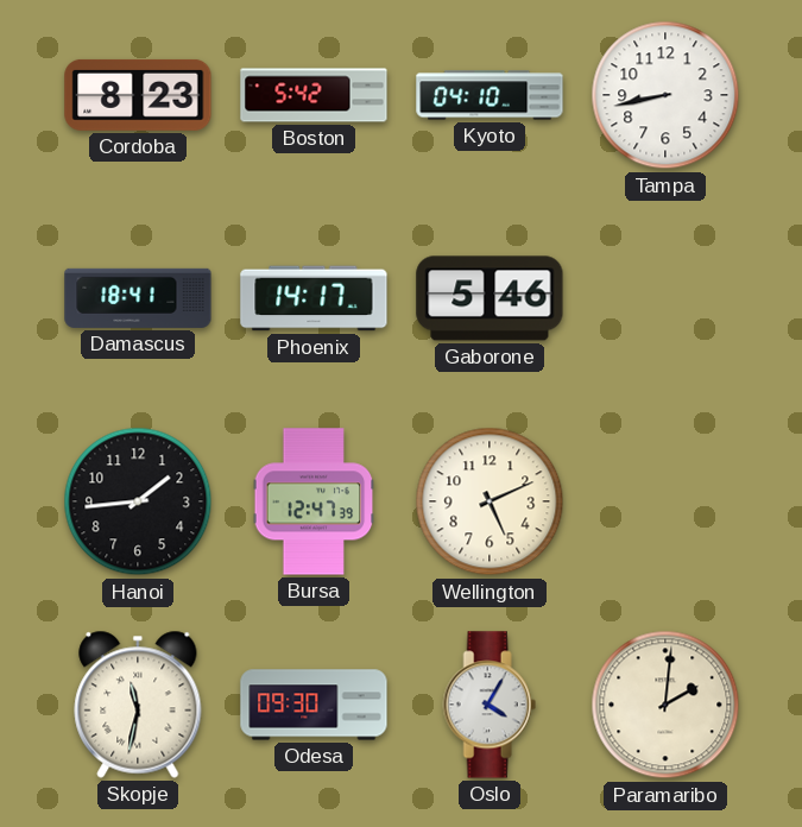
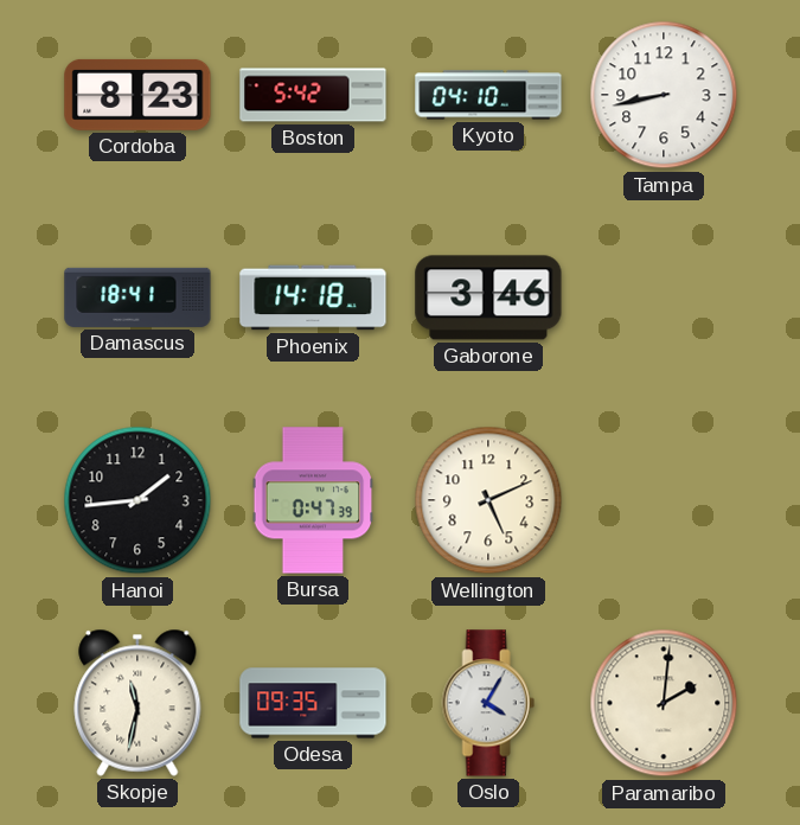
Phoenix: 14:17 -> 14:18 (313, 298)
Gaborone: 5:46 -> 3:46 (488, 298)
Bursa: 12:47 -> 0:47 (313, 500)
Odesa: 09:30 -> 09:35 (313, 703)
